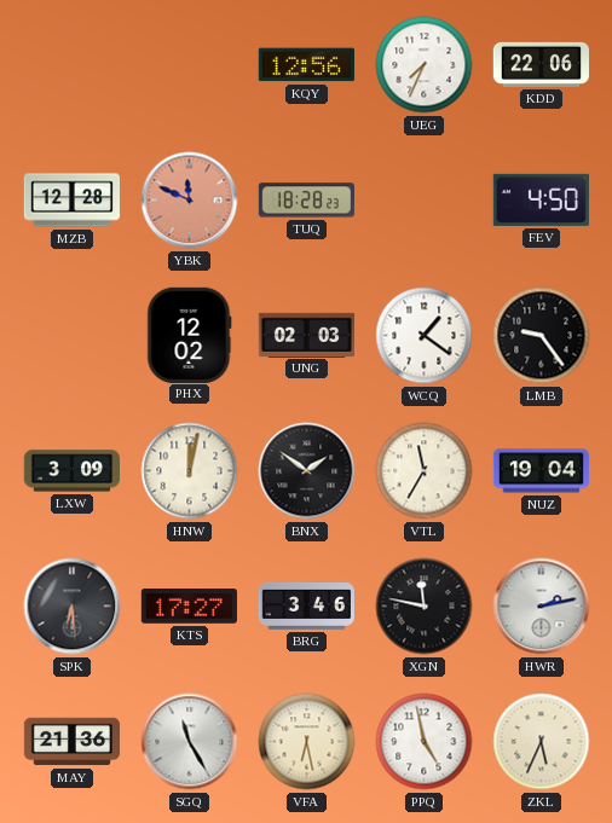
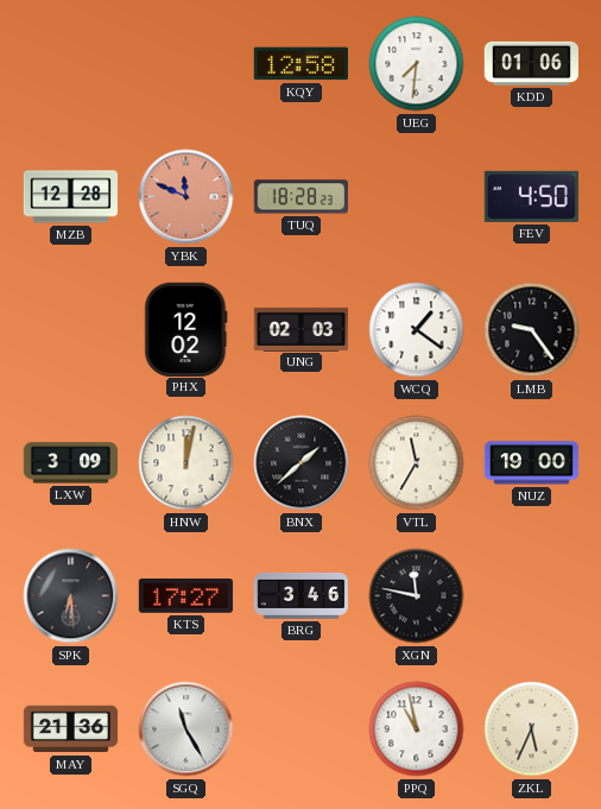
KQY: 12:56 -> 12:58 (300, 64)
UEG: 7:34 -> 7:31 (417, 64)
KDD: 22:06 -> 01:06 (531, 63)
BNX: 1:51 -> 1:38 (302, 463)
NUZ: 19:04 -> 19:00 (532, 463)
HWR: 2:13 -> none (542, 607)
VFA: 6:28 -> none (307, 742)
PPQ: 4:58 -> 10:58 (417, 729)
